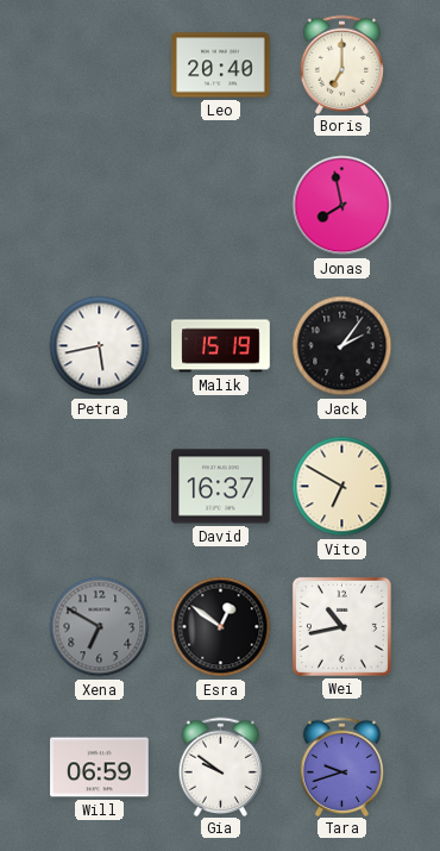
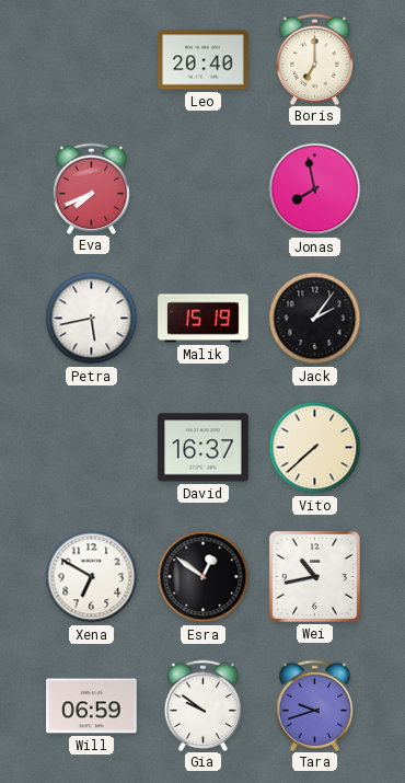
Eva: none -> 7:41 (92, 188)
Vito: 6:50 -> 7:38 (315, 448)
Xena dial: grey -> white (92, 577)
